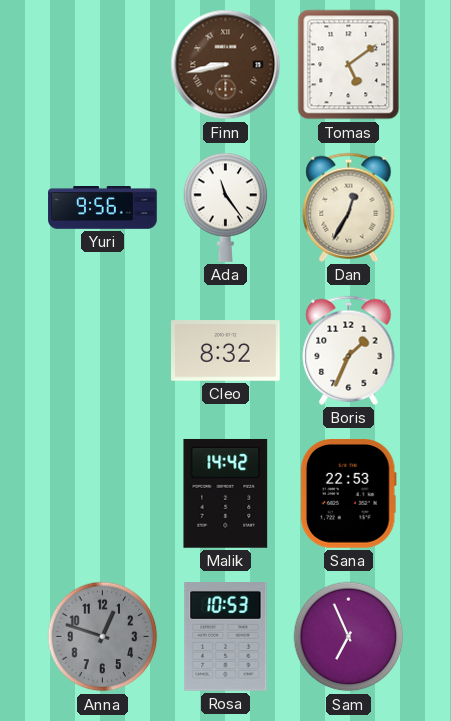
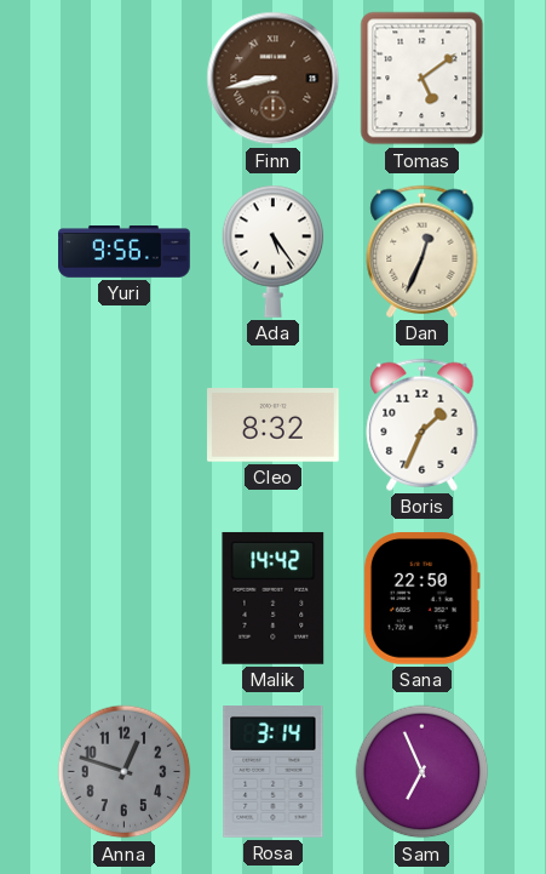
Ada: 11:24 -> 5:24 (274, 251)
Dan: 12:35 -> 12:34 (423, 251)
Sana: 22:53 -> 22:50 (421, 599)
Rosa: 10:53 -> 3:14 (274, 772)
